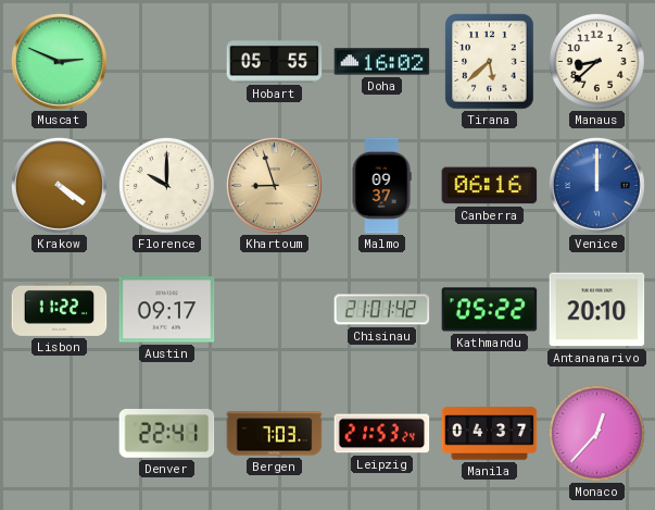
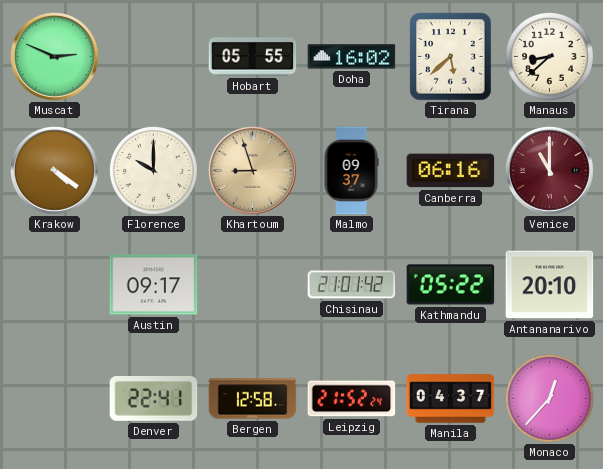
Venice: 12:00 -> 11:00 (550, 171)
Venice dial: blue -> burgundy (550, 171)
Lisbon: 11:22 -> none (60, 309)
Bergen: 7:03 -> 12:58 (253, 399)
Leipzig: 21:53 -> 21:52 (352, 399)
